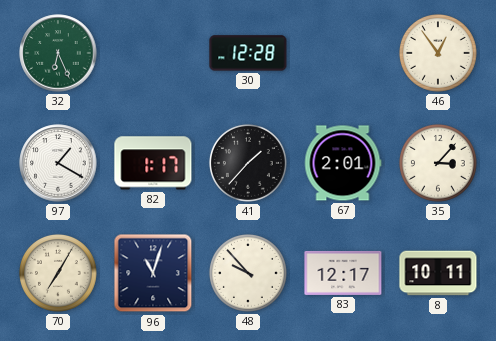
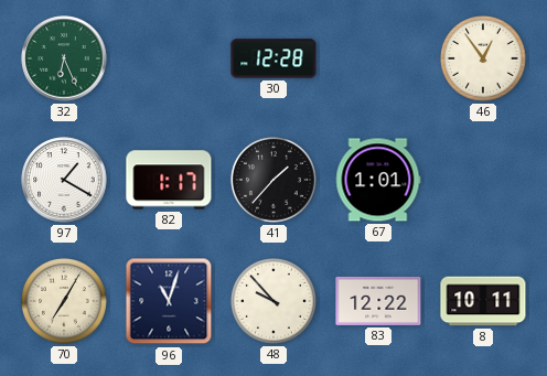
67: 2:01 -> 1:01 (378, 180)
35: 3:07 -> none (438, 163)
83: 12:17 -> 12:22 (378, 301)
